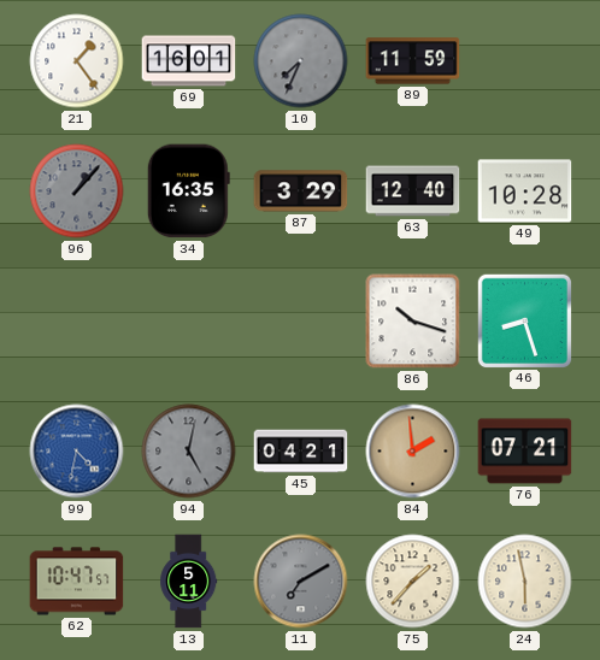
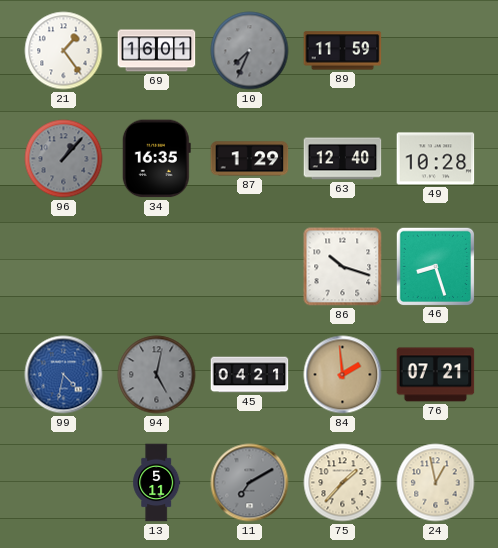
87: 3:29 -> 1:29 (250, 159)
62: 10:47 -> none (77, 582)
24: 5:58 -> 12:58 (436, 483)
